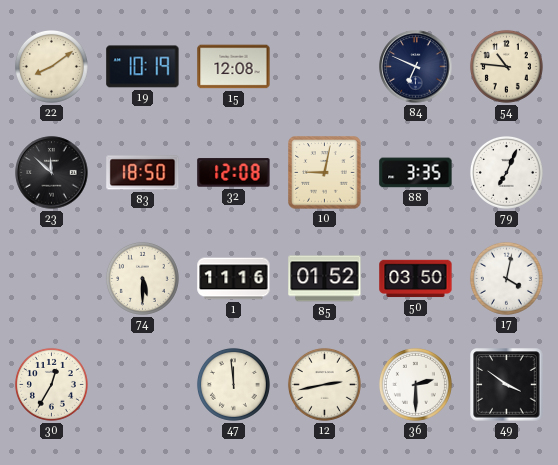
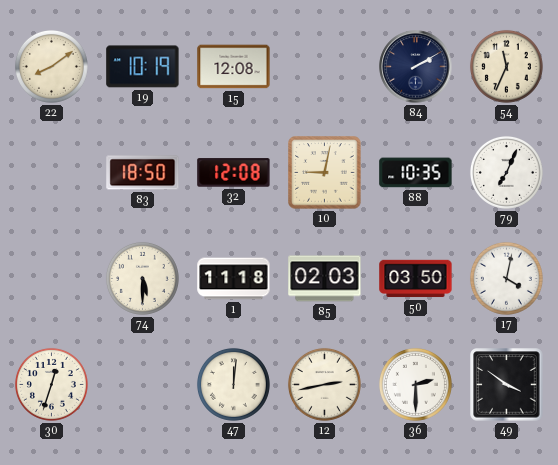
84: 6:49 -> 2:10 (416, 67)
54: 10:46 -> 11:34 (506, 66)
23: 11:52 -> none (52, 173)
88: 3:35 -> 10:35 (416, 173)
1: 11:16 -> 11:18 (234, 279)
85: 01:52 -> 02:03 (325, 279)
30: 12:35 -> 12:33 (51, 384)
47: 11:59 -> 12:01 (233, 384)
